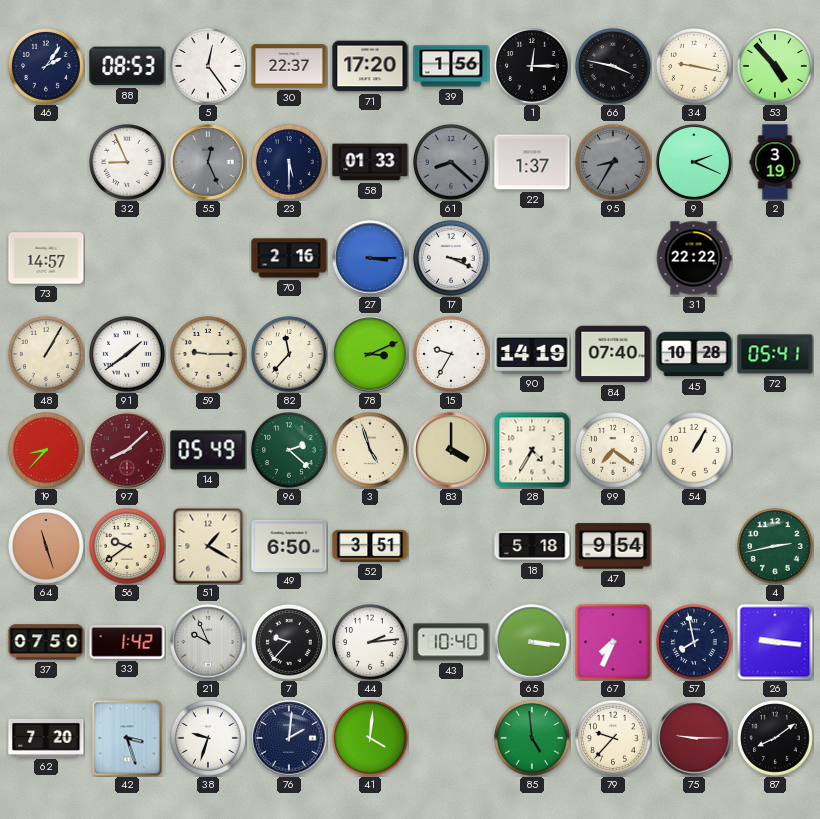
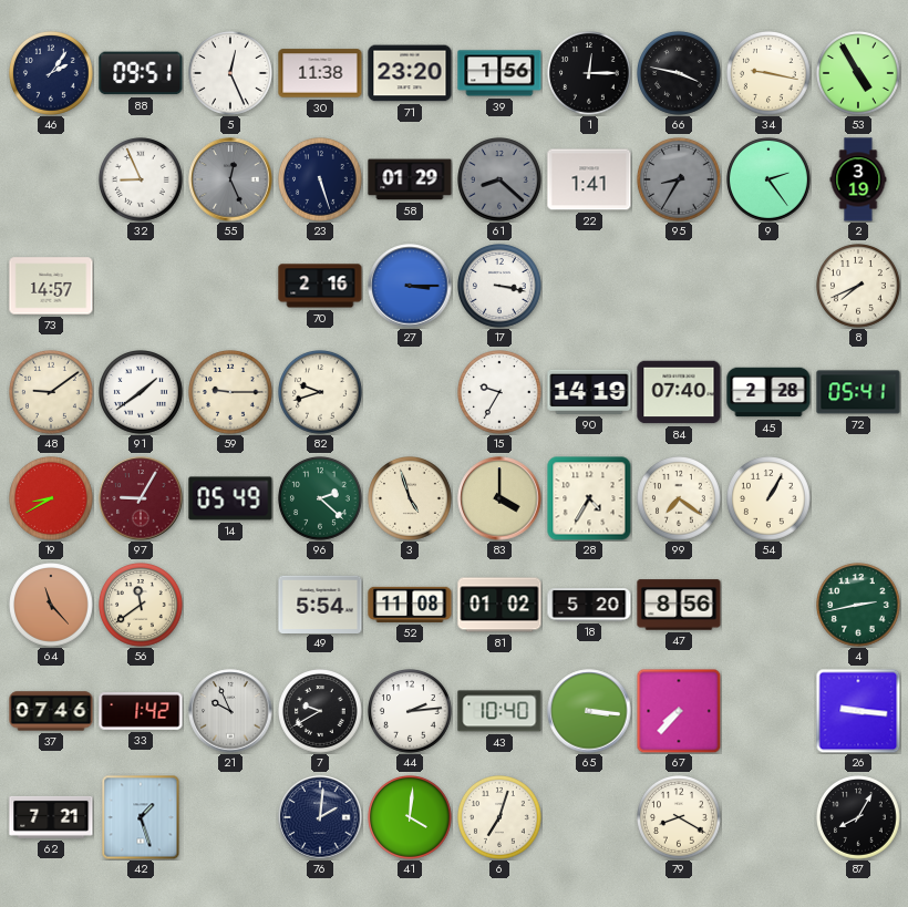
88: 08:53 -> 09:51 (141, 73)
5: 12:24 -> 12:26 (231, 74)
30: 22:37 -> 11:38 (320, 73)
71: 17:20 -> 23:20 (410, 73)
53: 4:53 -> 4:55 (859, 74)
23: 5:30 -> 5:27 (321, 181)
58: 01:33 -> 01:29 (410, 179)
22: 1:37 -> 1:41 (589, 179)
9: 2:19 -> 2:24 (770, 181)
17: 3:19 -> 3:17 (501, 287)
31: 22:22 -> none (694, 258)
8: none -> 7:41 (859, 287)
48: 1:05 -> 9:09 (52, 393)
82: 11:37 -> 9:42 (321, 393)
78: 3:11 -> none (370, 354)
45: 10:28 -> 2:28 (768, 392)
19: 8:37 -> 8:40 (52, 499)
97: 8:08 -> 9:05 (141, 498)
64: 11:27 -> 11:23 (52, 606)
56: 9:39 -> 11:39 (142, 606)
51: 1:20 -> none (208, 546)
49: 6:50 -> 5:54 (320, 604)
52: 3:51 -> 11:08 (410, 605)
81: none -> 01:02 (499, 605)
18: 5:18 -> 5:20 (589, 606)
47: 9:54 -> 8:56 (679, 605)
37: 07:50 -> 07:46 (51, 711)
7: 9:37 -> 9:40 (321, 712)
67: 7:34 -> 7:37 (679, 711)
57: 7:58 -> none (695, 643)
62: 7:20 -> 7:21 (51, 817)
42: 3:27 -> 1:27 (141, 817)
38: 9:33 -> none (209, 739)
6: none -> 7:03 (501, 818)
85: 4:59 -> none (533, 739)
79: 9:37 -> 8:20 (680, 818)
75: 9:15 -> none (694, 738)
87: 8:09 -> 8:05 (859, 818)
